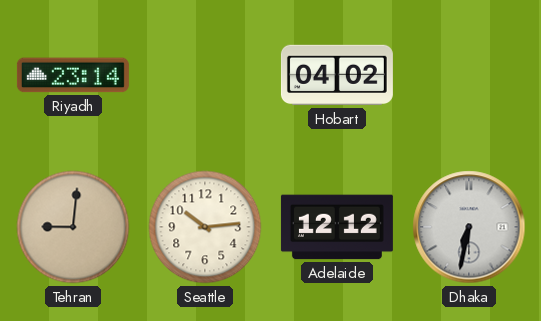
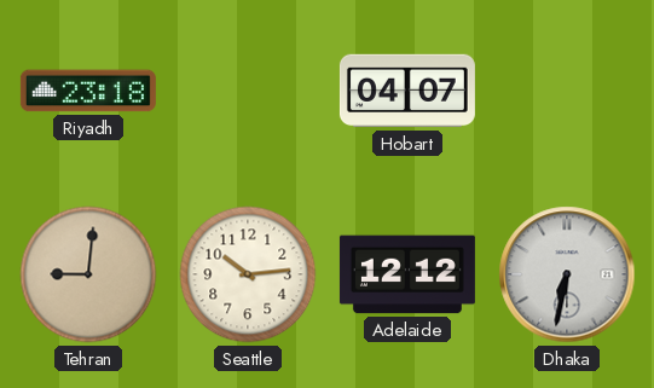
Riyadh: 23:14 -> 23:18 (88, 91)
Hobart: 04:02 -> 04:07 (407, 91)
